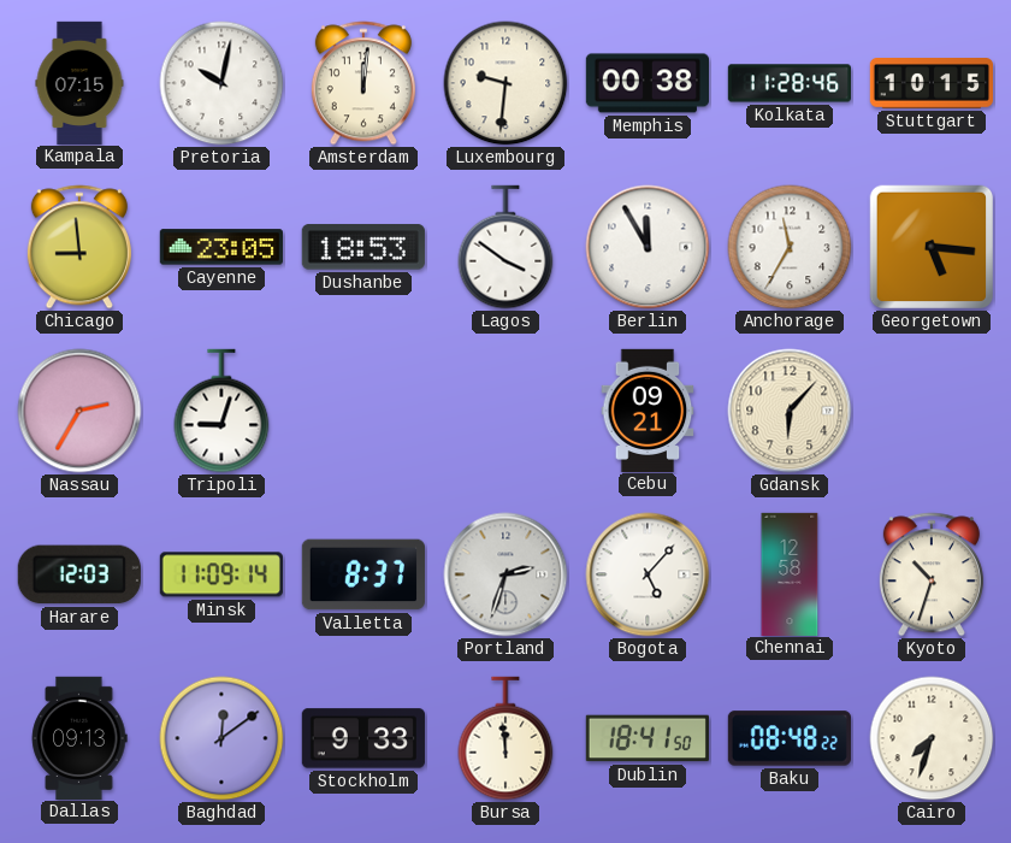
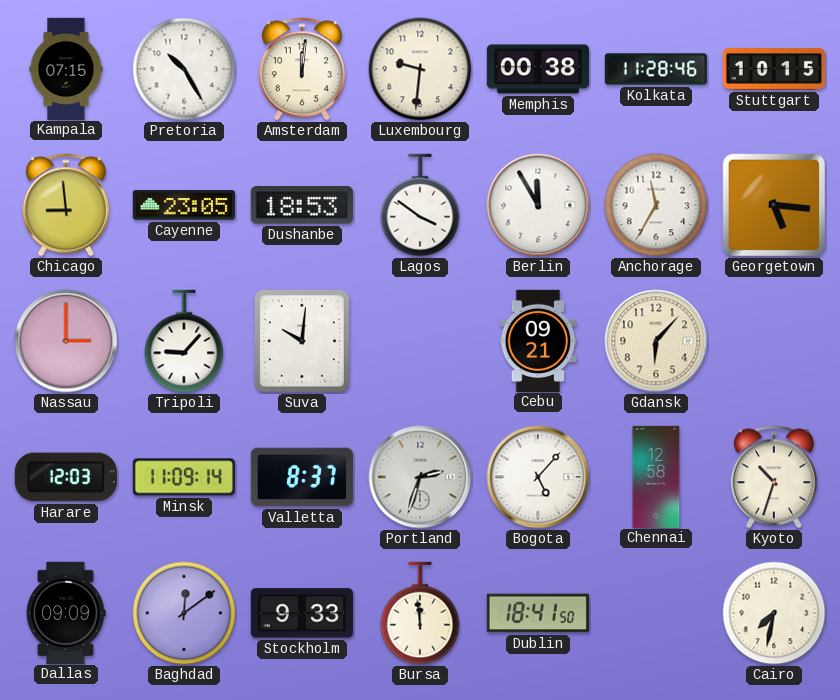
Pretoria: 10:02 -> 10:25 (184, 69)
Nassau: 2:35 -> 3:00 (66, 341)
Tripoli: 9:03 -> 9:07 (184, 341)
Suva: none -> 10:01 (302, 341)
Dallas: 09:13 -> 09:09 (66, 612)
Baku: 08:48 -> none (788, 738)
Cairo: 7:33 -> 7:32 (774, 613)
